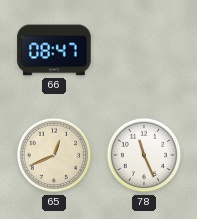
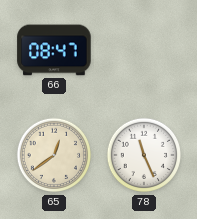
65: 12:41 -> 12:39 (54, 155)
